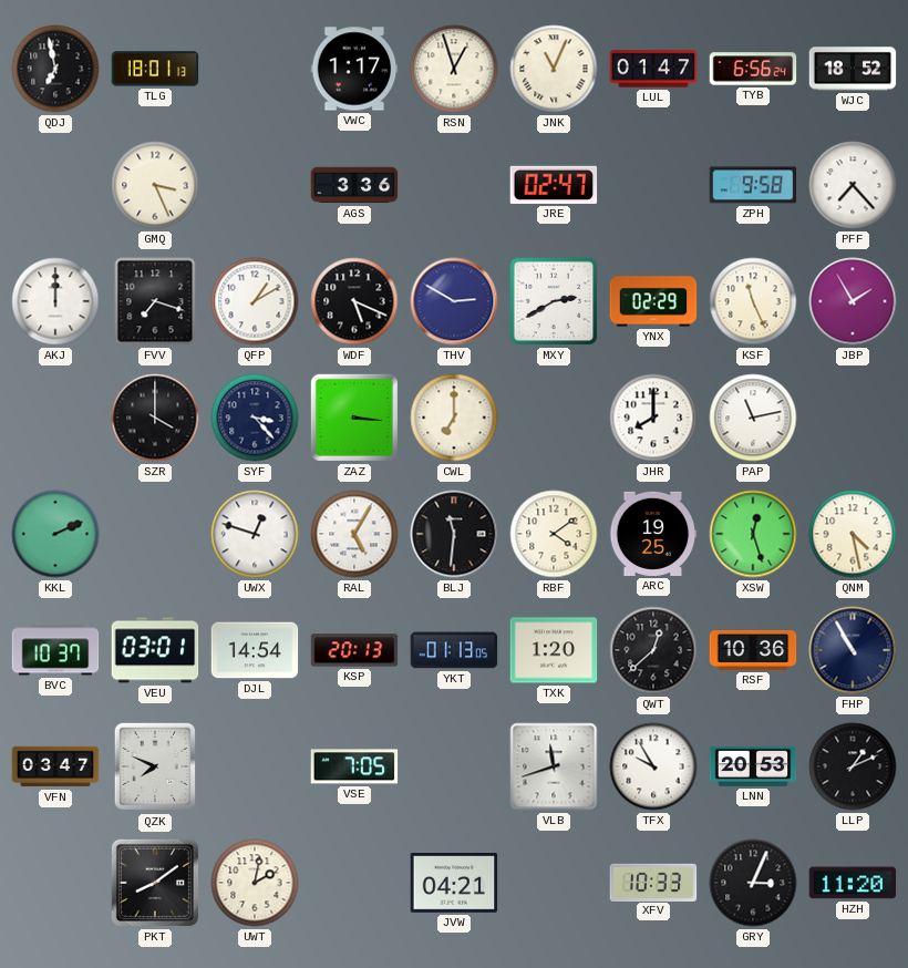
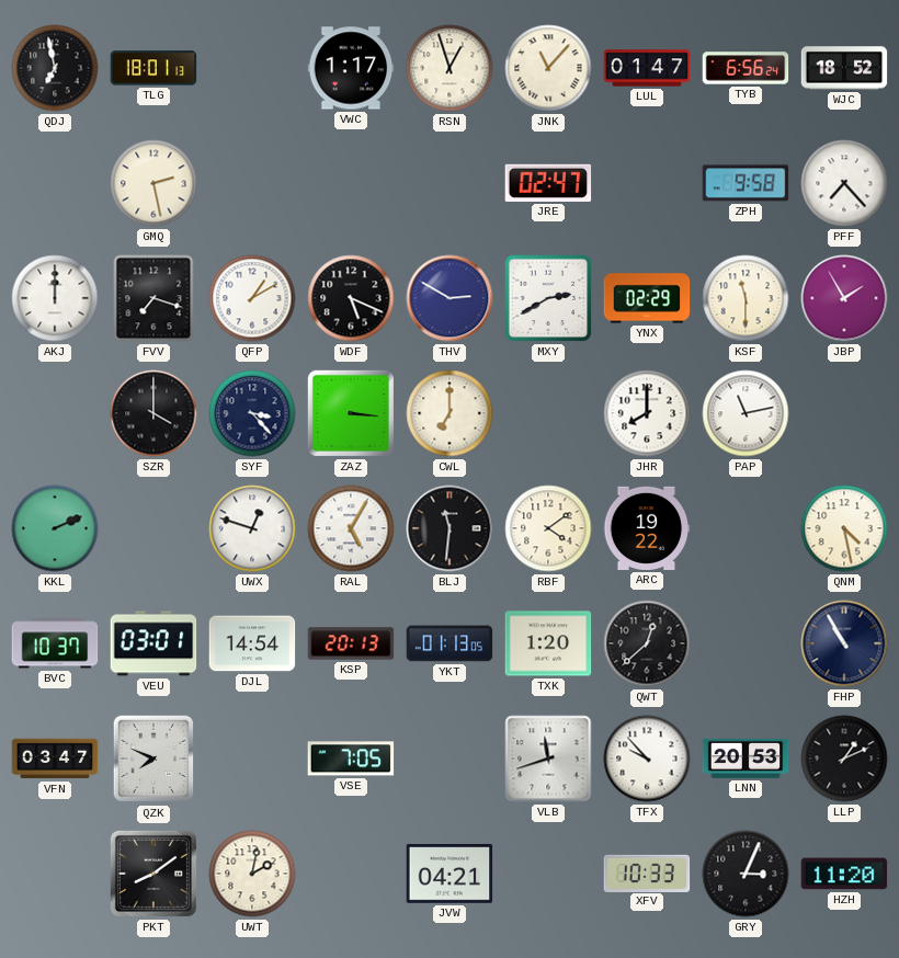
JNK: 11:04 -> 11:07 (548, 68)
GMQ: 3:26 -> 2:28 (153, 183)
AGS: 3:36 -> none (354, 185)
KSF: 11:26 -> 11:30 (746, 298)
ARC: 19:25 -> 19:22 (647, 528)
XSW: 12:27 -> none (753, 534)
RSF: 10:36 -> none (753, 651)
TFX: 9:55 -> 9:53 (647, 759)
